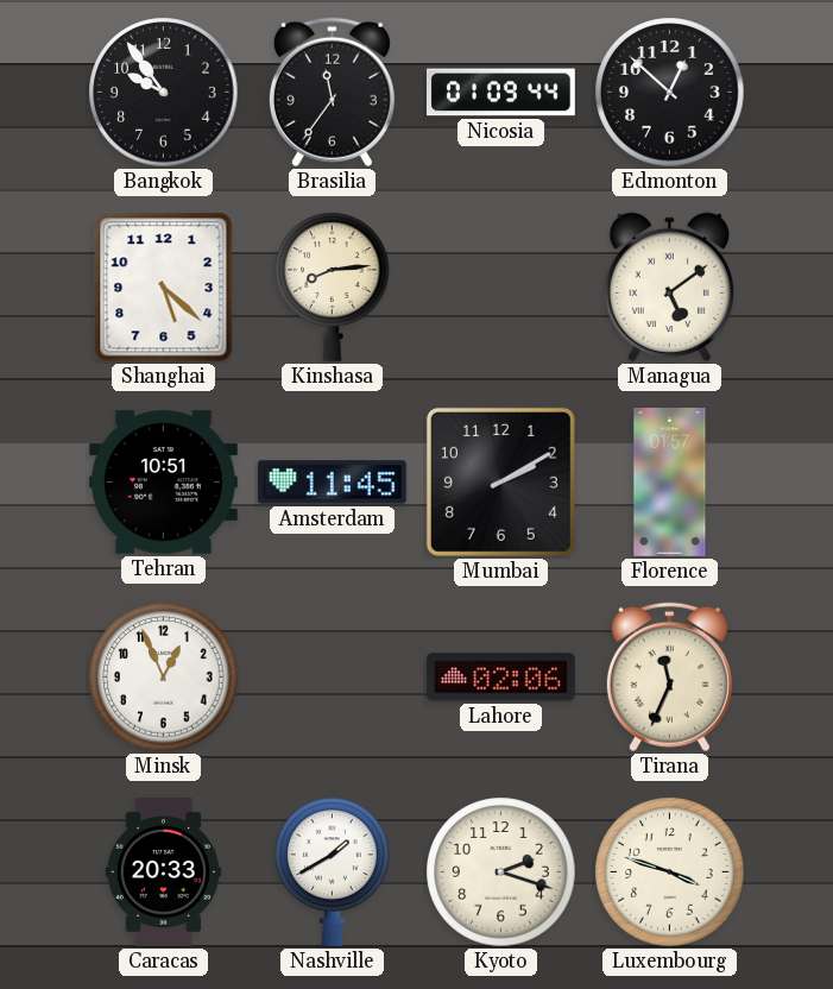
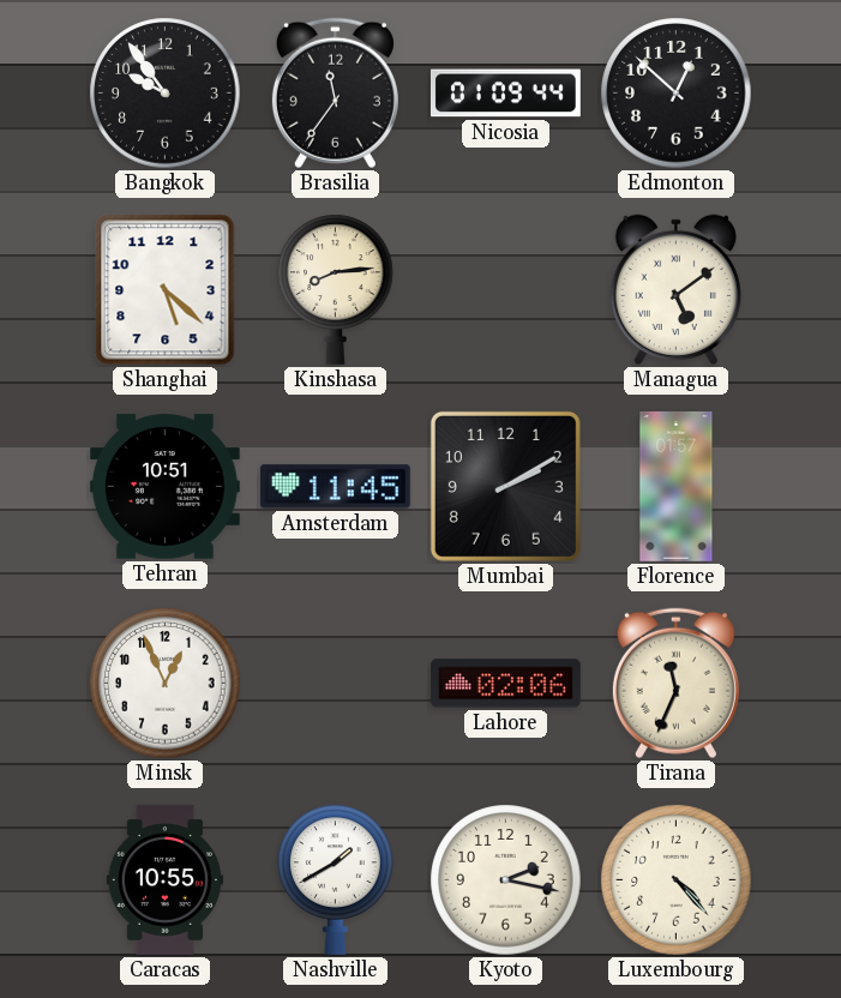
Caracas: 20:33 -> 10:55 (164, 879)
Kyoto: 2:18 -> 2:17 (506, 880)
Luxembourg: 3:48 -> 4:23 (677, 880)
